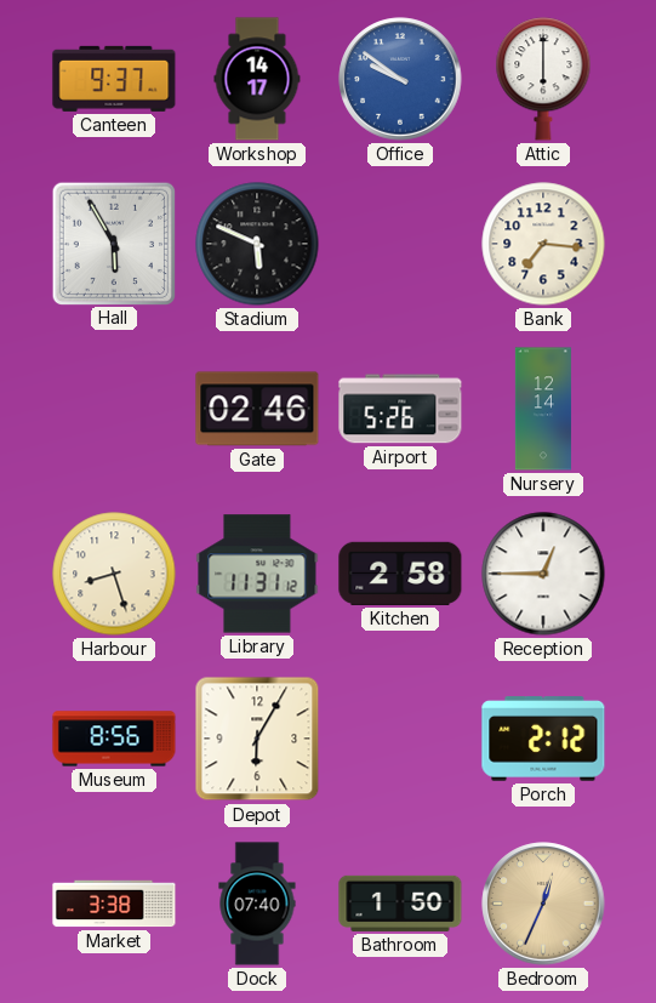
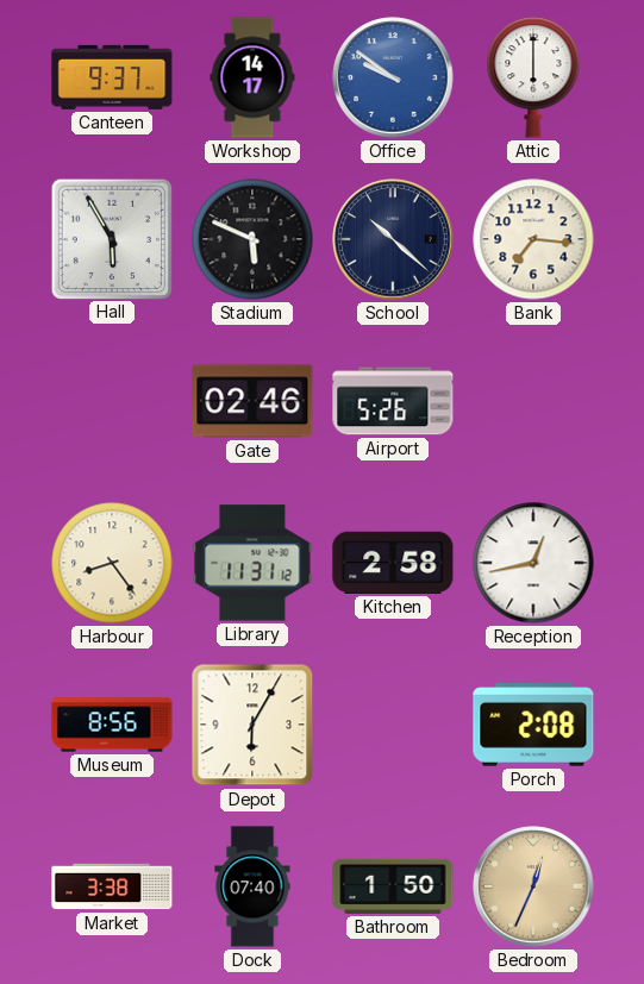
School: none -> 10:22 (393, 239)
Nursery: 12:14 -> none (543, 409)
Harbour: 8:27 -> 8:24 (112, 563)
Reception: 12:45 -> 12:43 (533, 563)
Porch: 2:12 -> 2:08 (533, 726)
